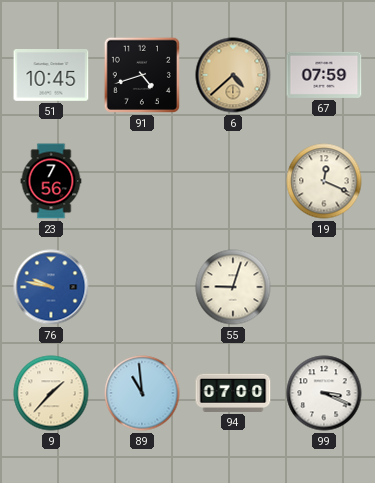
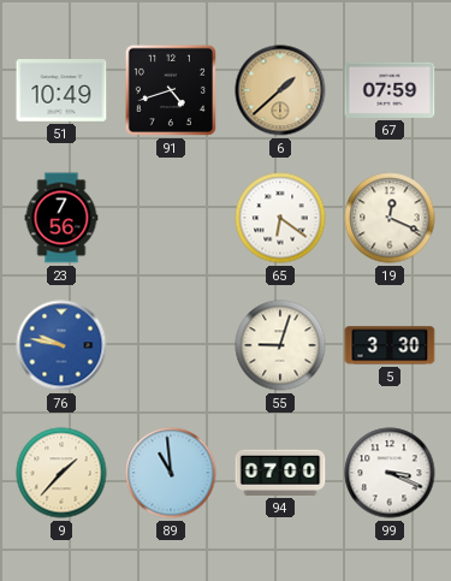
51: 10:45 -> 10:49 (61, 90)
6: 4:38 -> 1:38 (280, 90)
65: none -> 6:21 (280, 218)
5: none -> 3:30 (390, 345)
